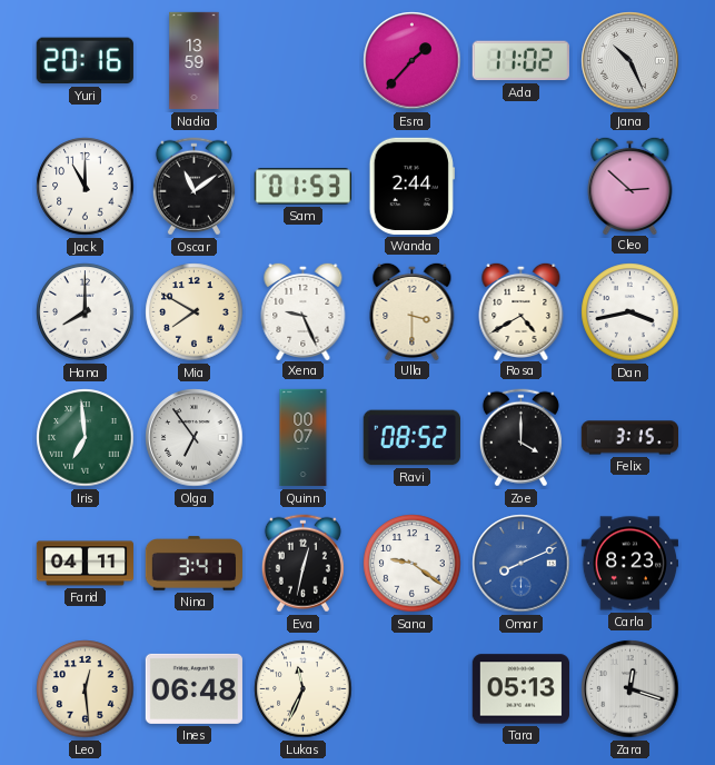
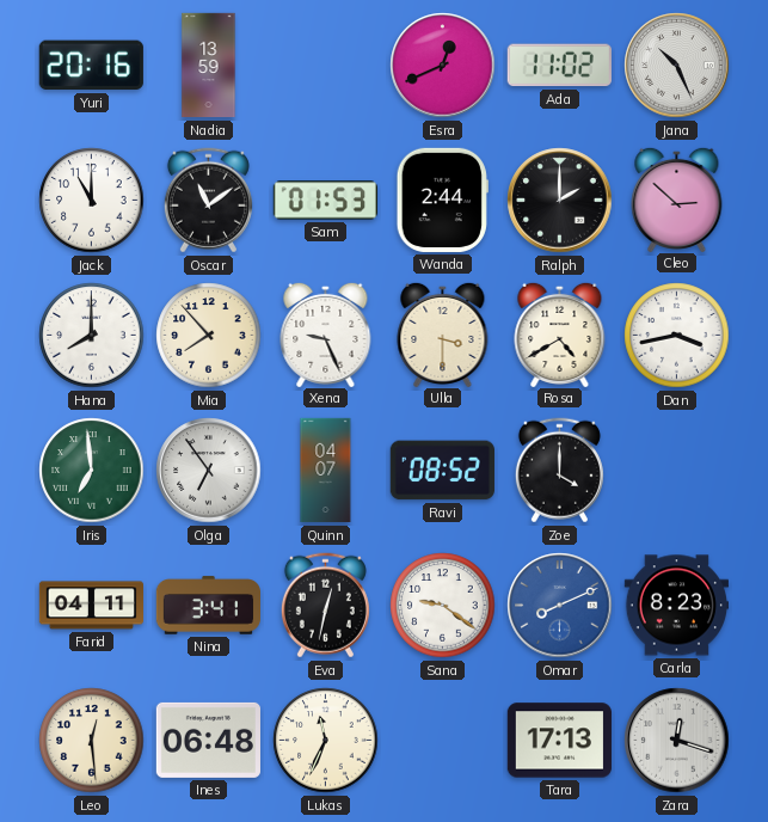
Esra: 1:37 -> 12:41 (443, 66)
Ralph: none -> 2:00 (560, 201)
Mia: 7:50 -> 7:53 (209, 336)
Quinn: 00:07 -> 04:07 (326, 471)
Felix: 3:15 -> none (629, 438)
Tara: 05:13 -> 17:13 (559, 741)
